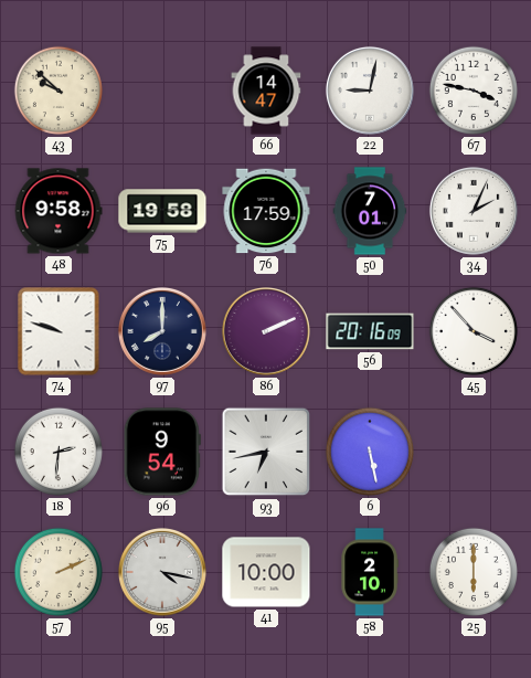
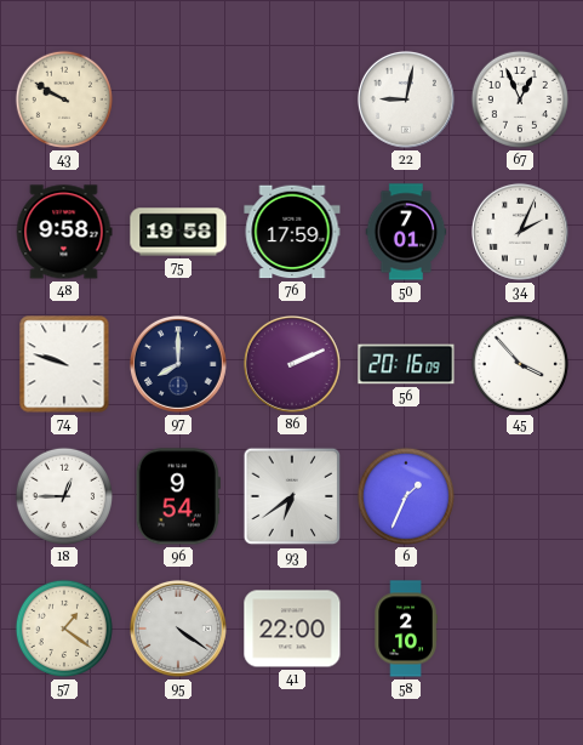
43: 9:52 -> 9:50 (64, 99)
66: 14:47 -> none (266, 91)
67: 3:47 -> 12:56 (520, 99)
18: 2:31 -> 12:45 (64, 496)
93: 6:43 -> 6:39 (292, 496)
6: 5:28 -> 1:34 (406, 496)
57: 2:11 -> 1:21 (64, 629)
95: 4:17 -> 4:21 (178, 629)
41: 10:00 -> 22:00 (292, 629)
25: 6:00 -> none (474, 572)
